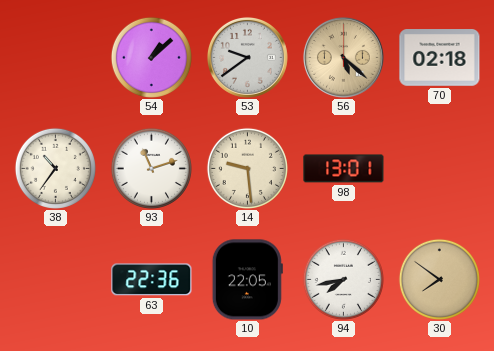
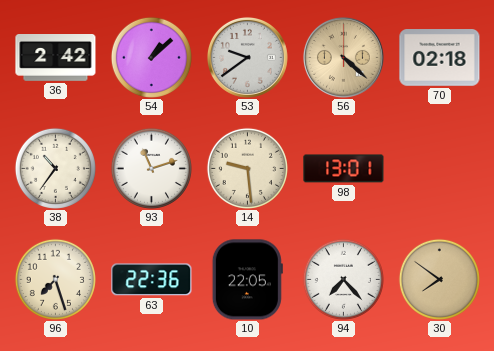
36: none -> 2:42 (56, 58)
56: 5:22 -> 4:22 (343, 57)
96: none -> 7:27 (55, 279)
94: 7:43 -> 7:23 (343, 279)
